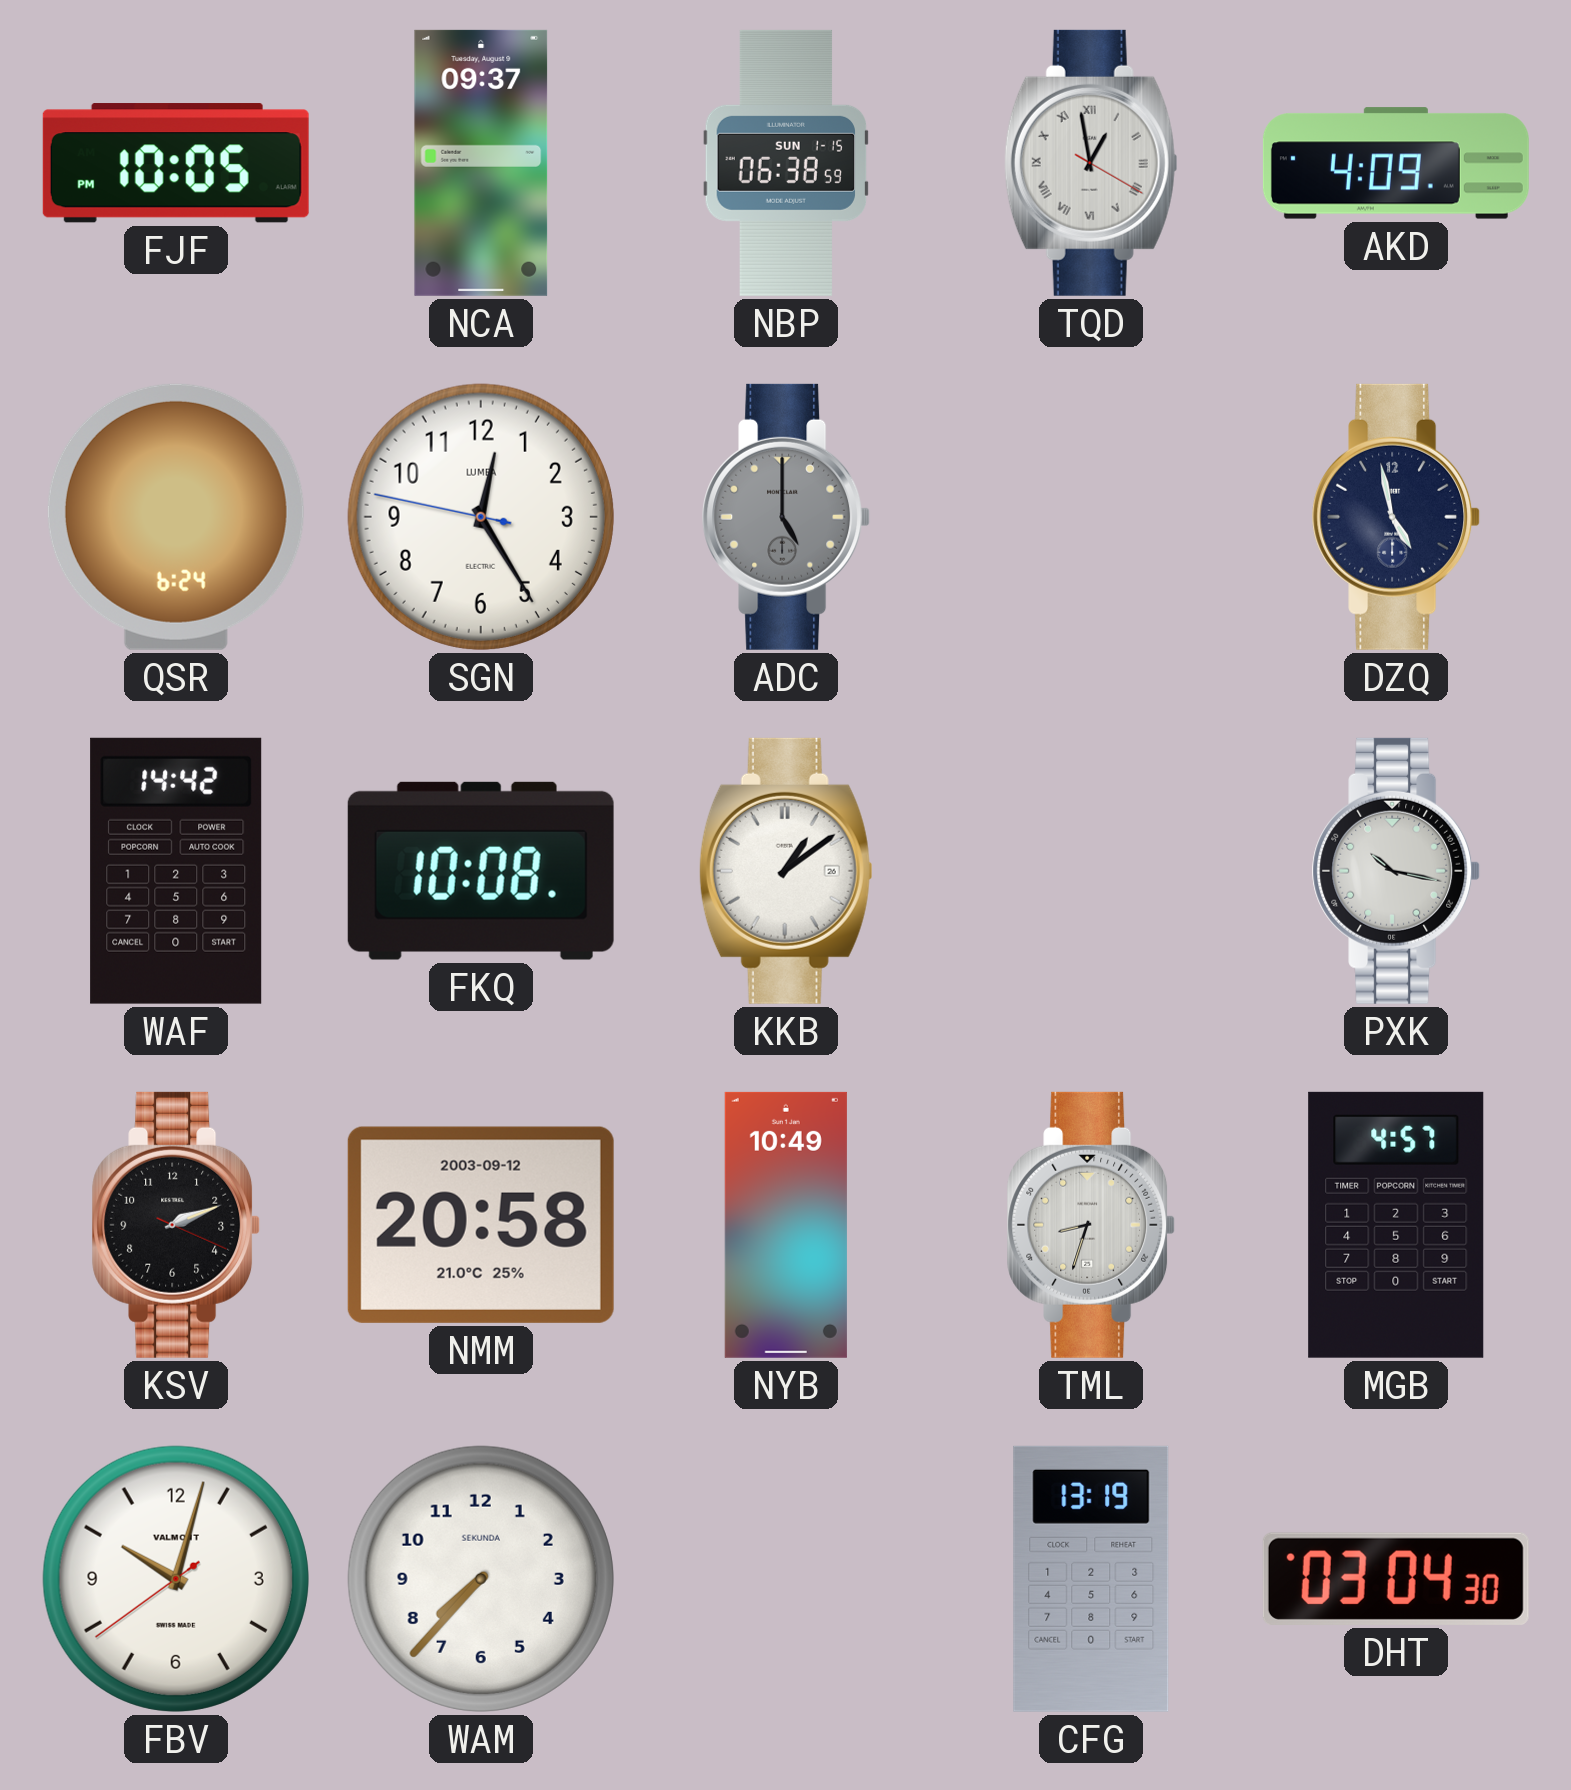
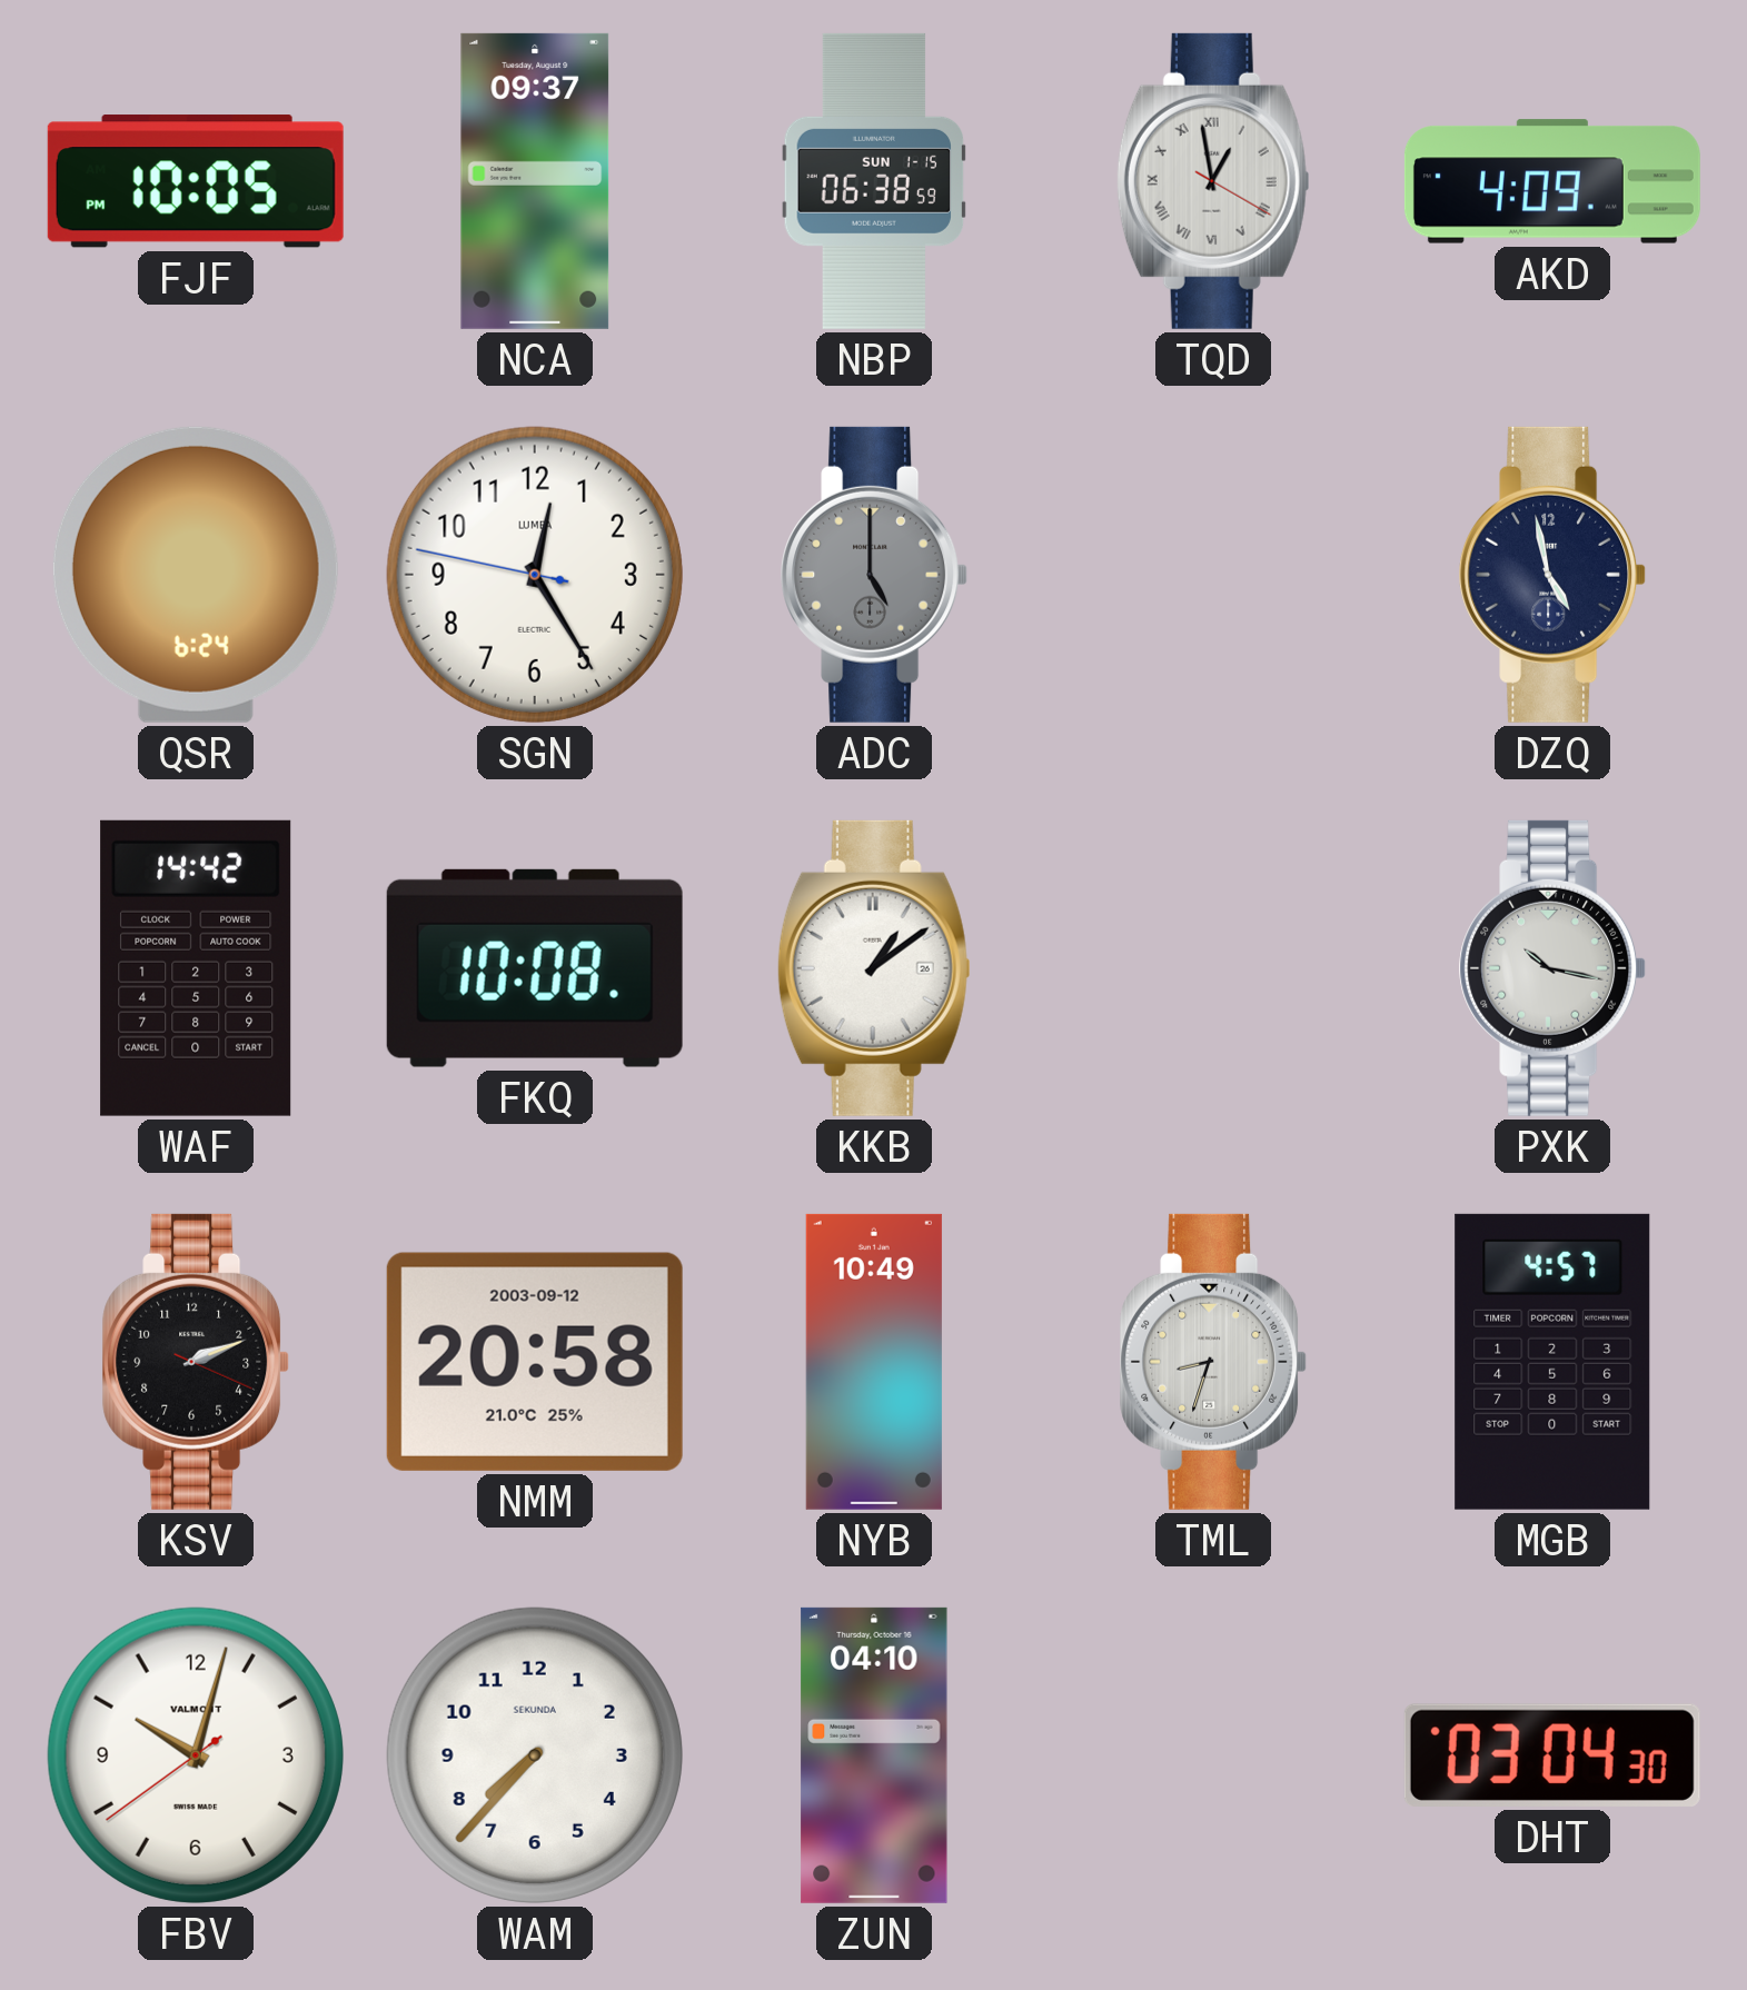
ZUN: none -> 04:10 (874, 1755)
CFG: 13:19 -> none (1091, 1579)
